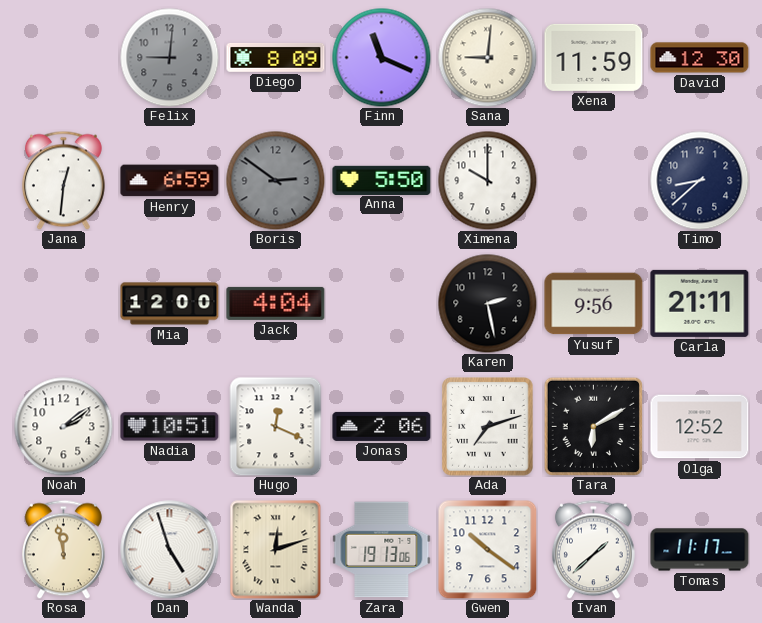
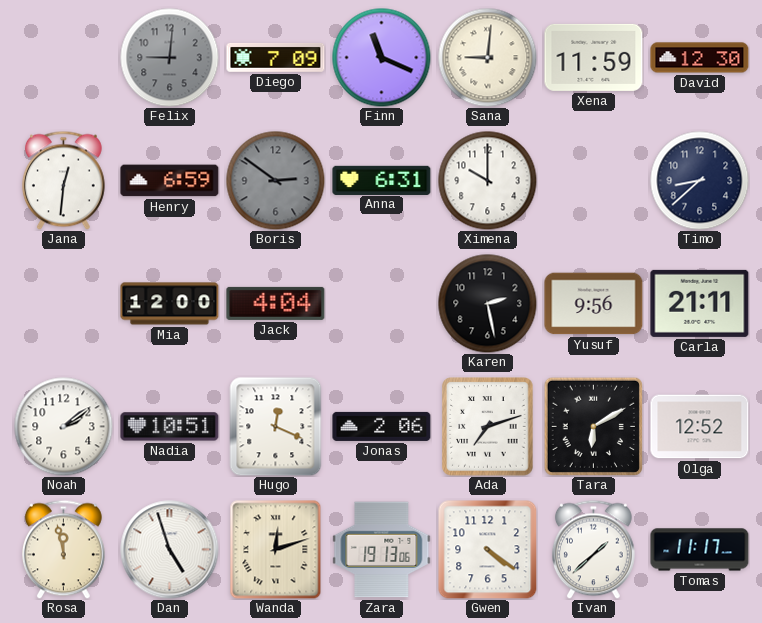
Diego: 8:09 -> 7:09 (276, 57)
Anna: 5:50 -> 6:31 (382, 180)
Gwen: 10:21 -> 4:21 (487, 549)
